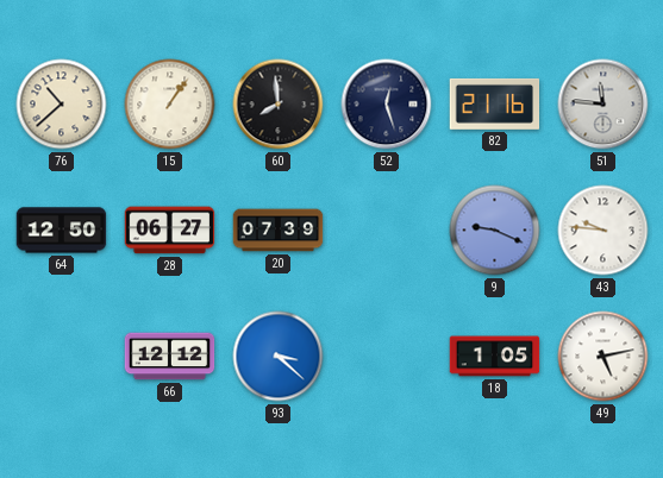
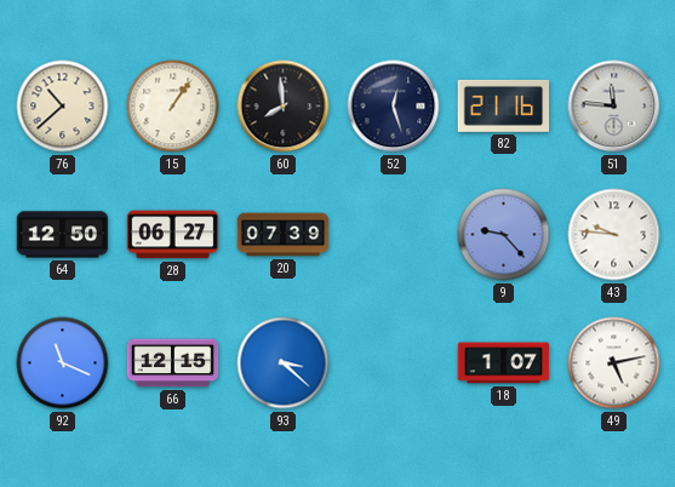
9: 9:19 -> 9:23 (504, 235)
92: none -> 11:19 (63, 363)
66: 12:12 -> 12:15 (173, 363)
18: 1:05 -> 1:07 (504, 363)
